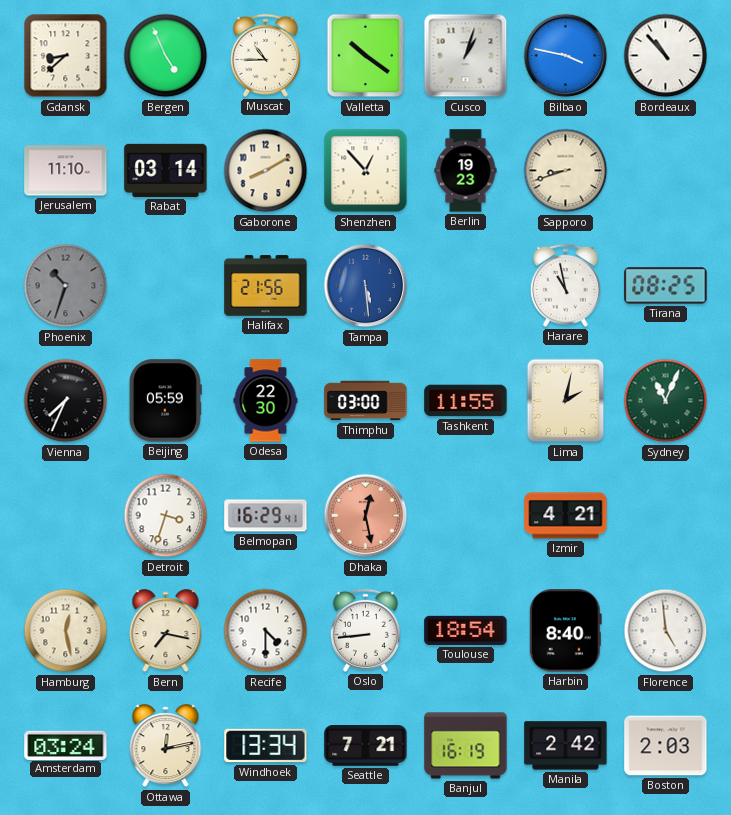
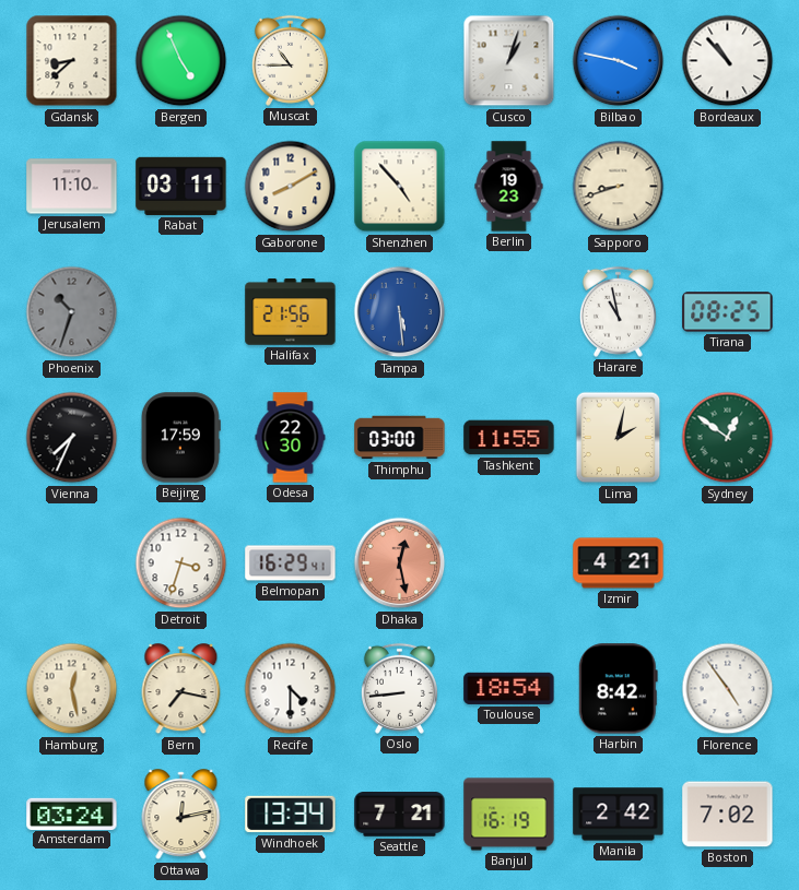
Valletta: 10:21 -> none (366, 56)
Rabat: 03:14 -> 03:11 (181, 186)
Shenzhen: 12:53 -> 4:53 (400, 187)
Beijing: 05:59 -> 17:59 (180, 438)
Sydney: 11:04 -> 12:51 (728, 438)
Harbin: 8:40 -> 8:42 (618, 689)
Florence: 4:59 -> 4:54 (728, 689)
Boston: 2:03 -> 7:02 (728, 815)
